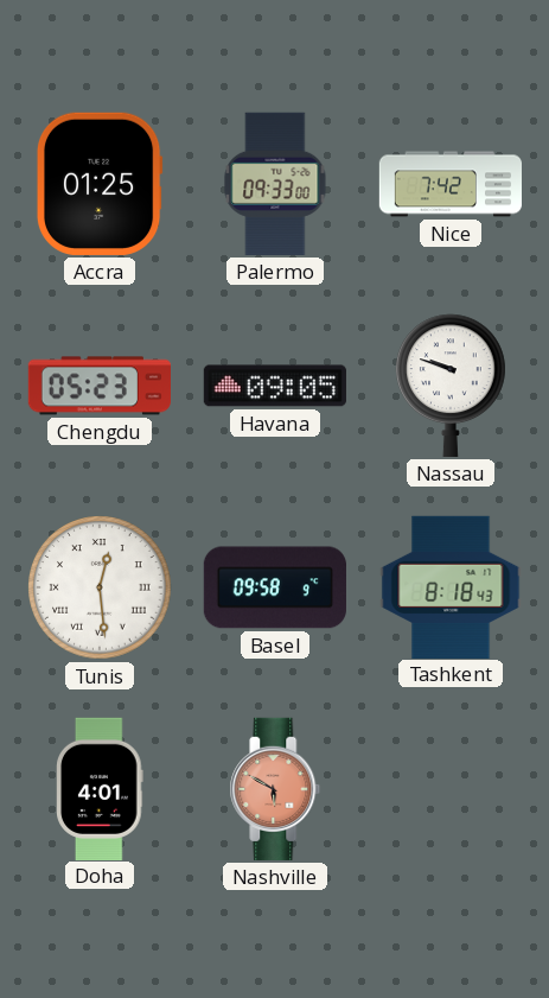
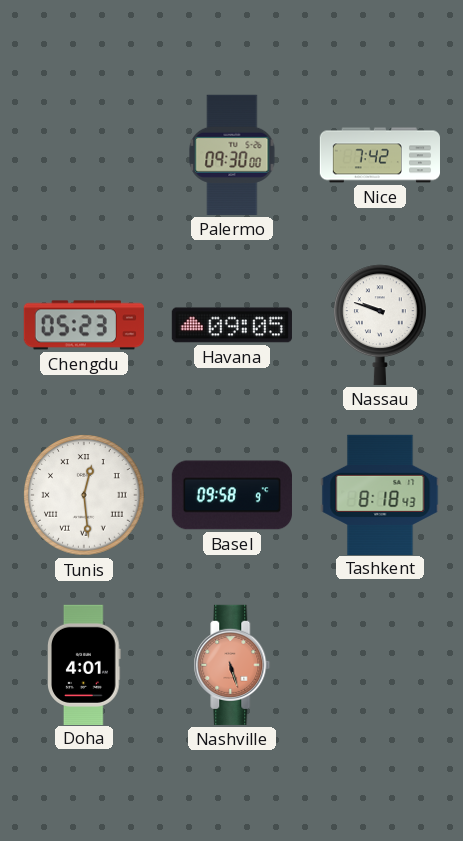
Accra: 01:25 -> none (100, 184)
Palermo: 09:33 -> 09:30 (232, 155)
Nashville: 5:50 -> 5:27 (232, 665)
